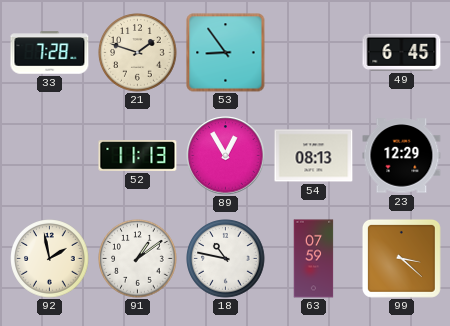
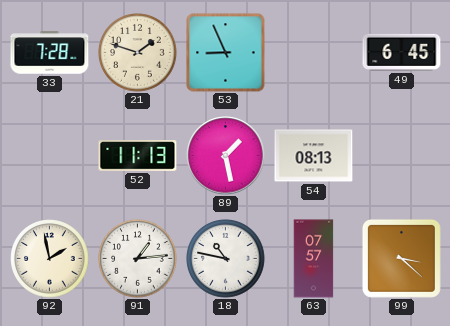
53: 8:54 -> 8:56 (226, 53)
89: 12:55 -> 1:28 (226, 156)
23: 12:29 -> none (402, 156)
91: 1:09 -> 1:14 (138, 259)
63: 07:59 -> 07:57 (314, 259)
